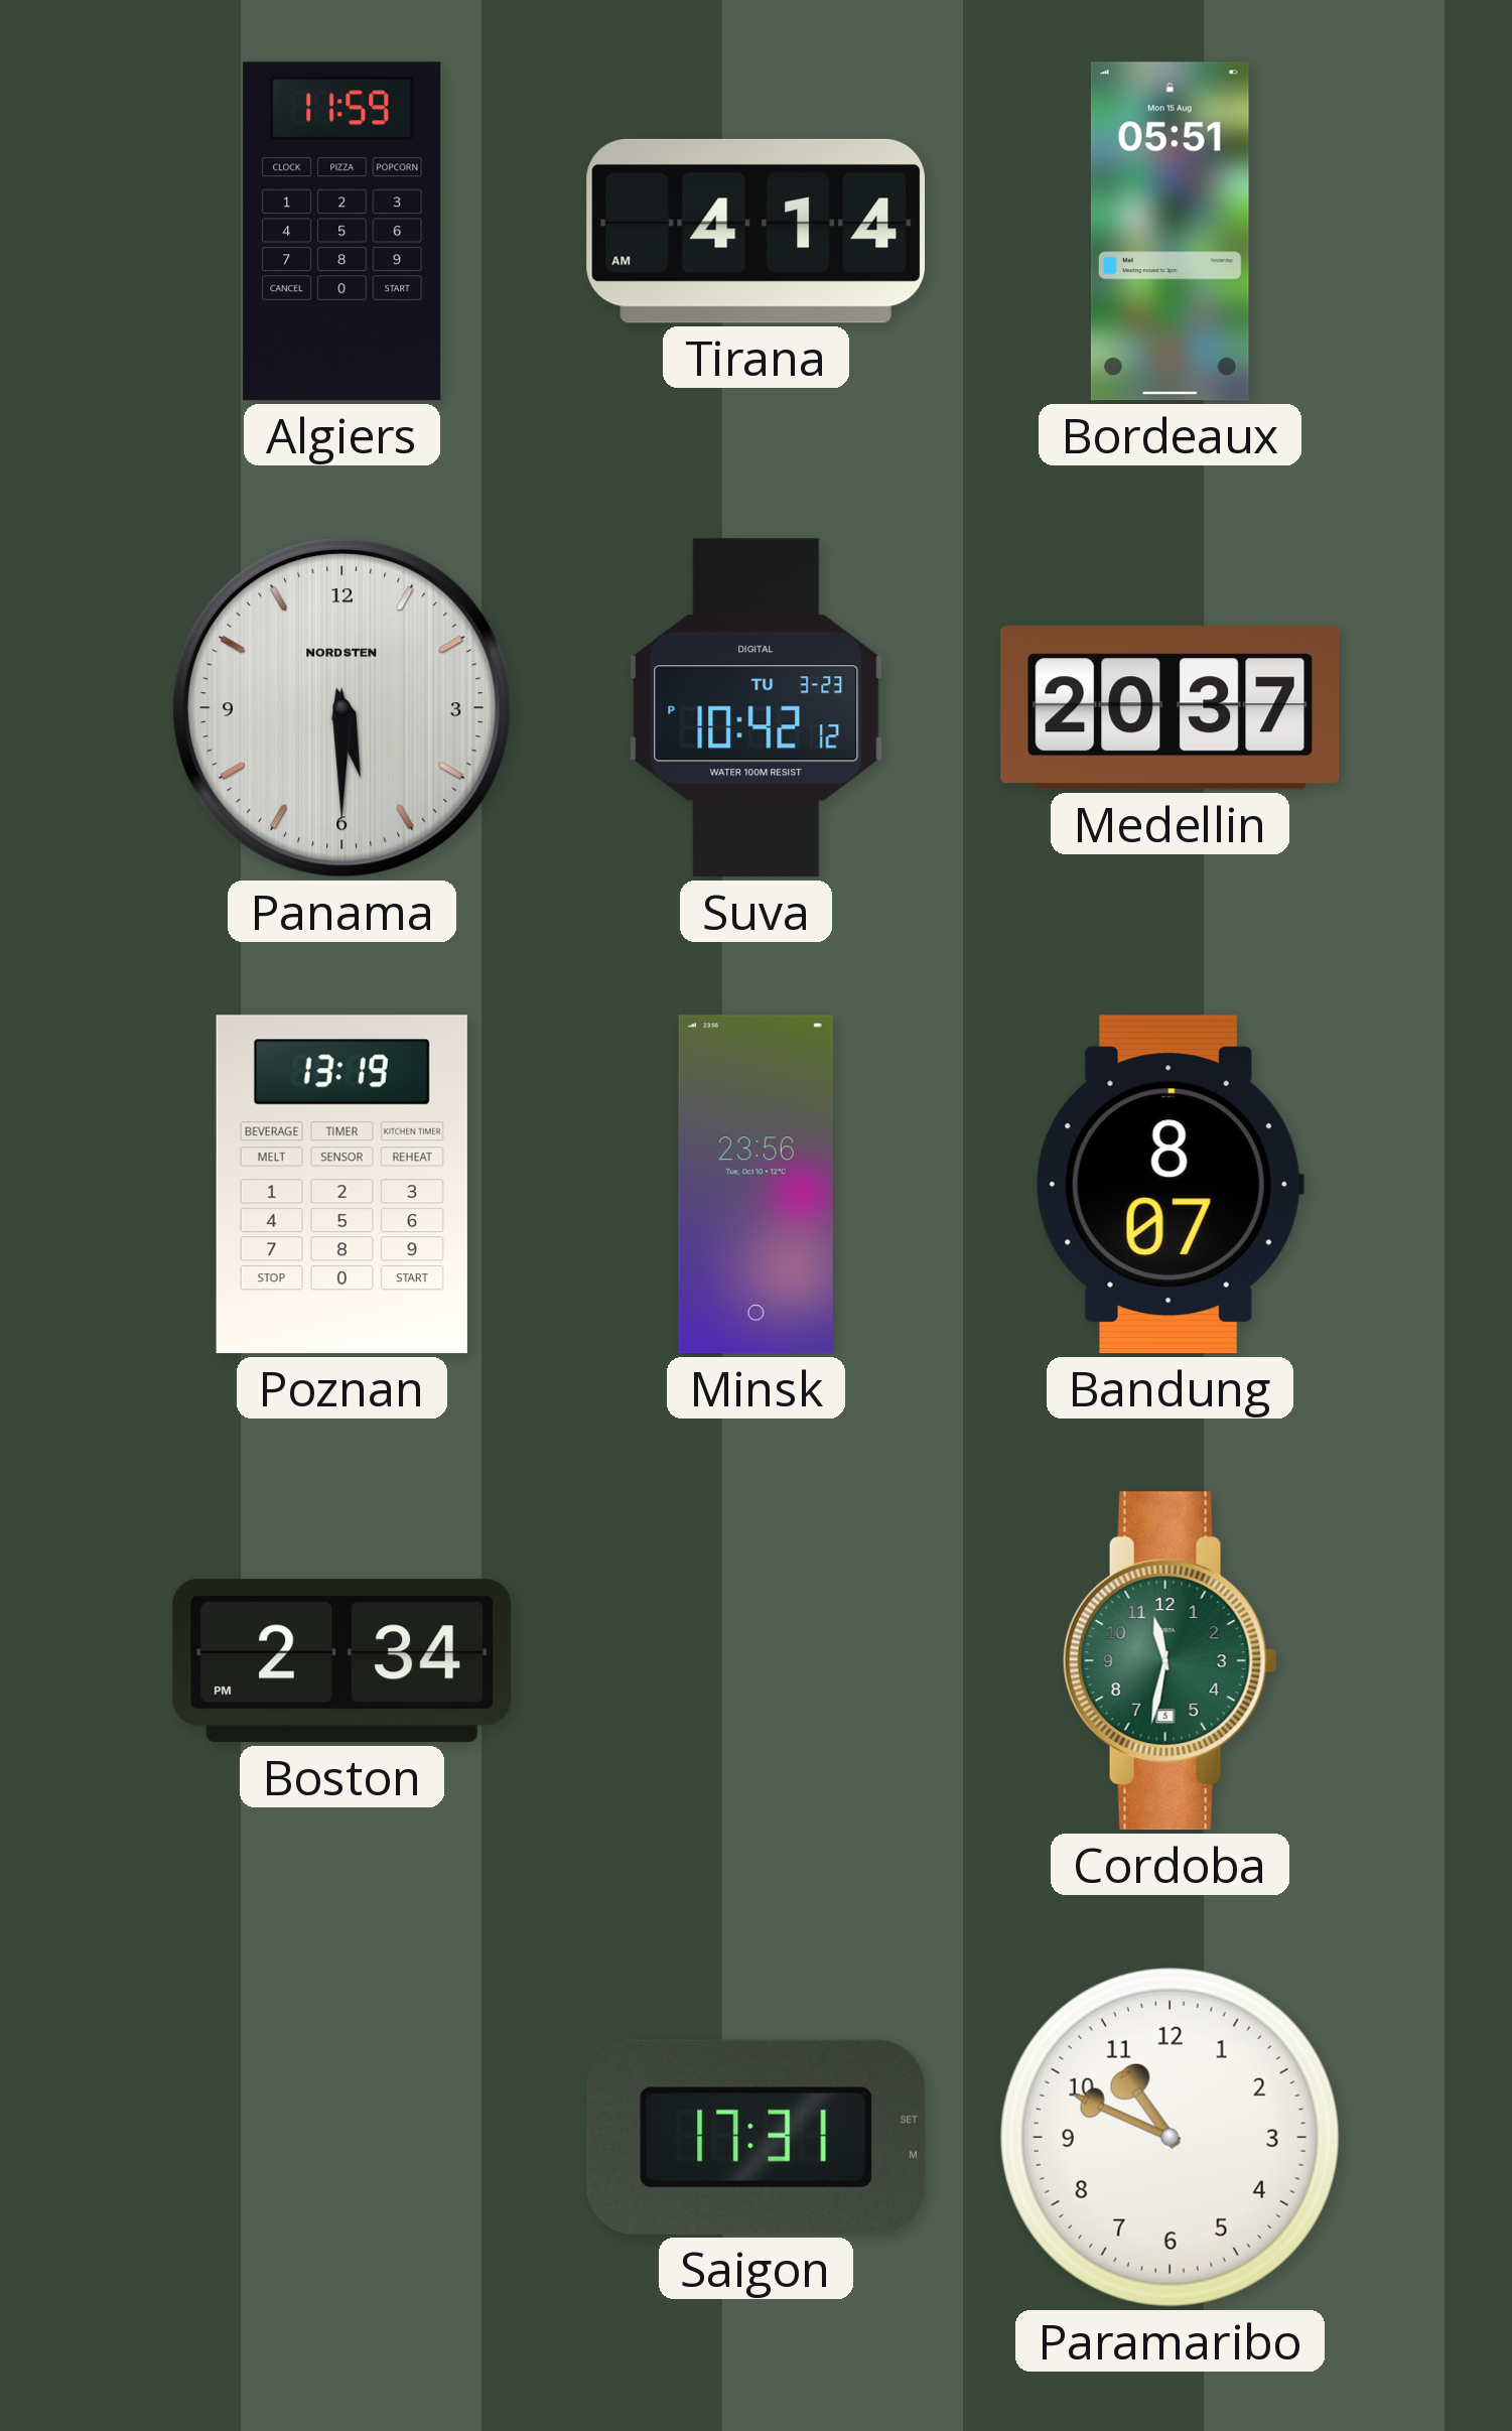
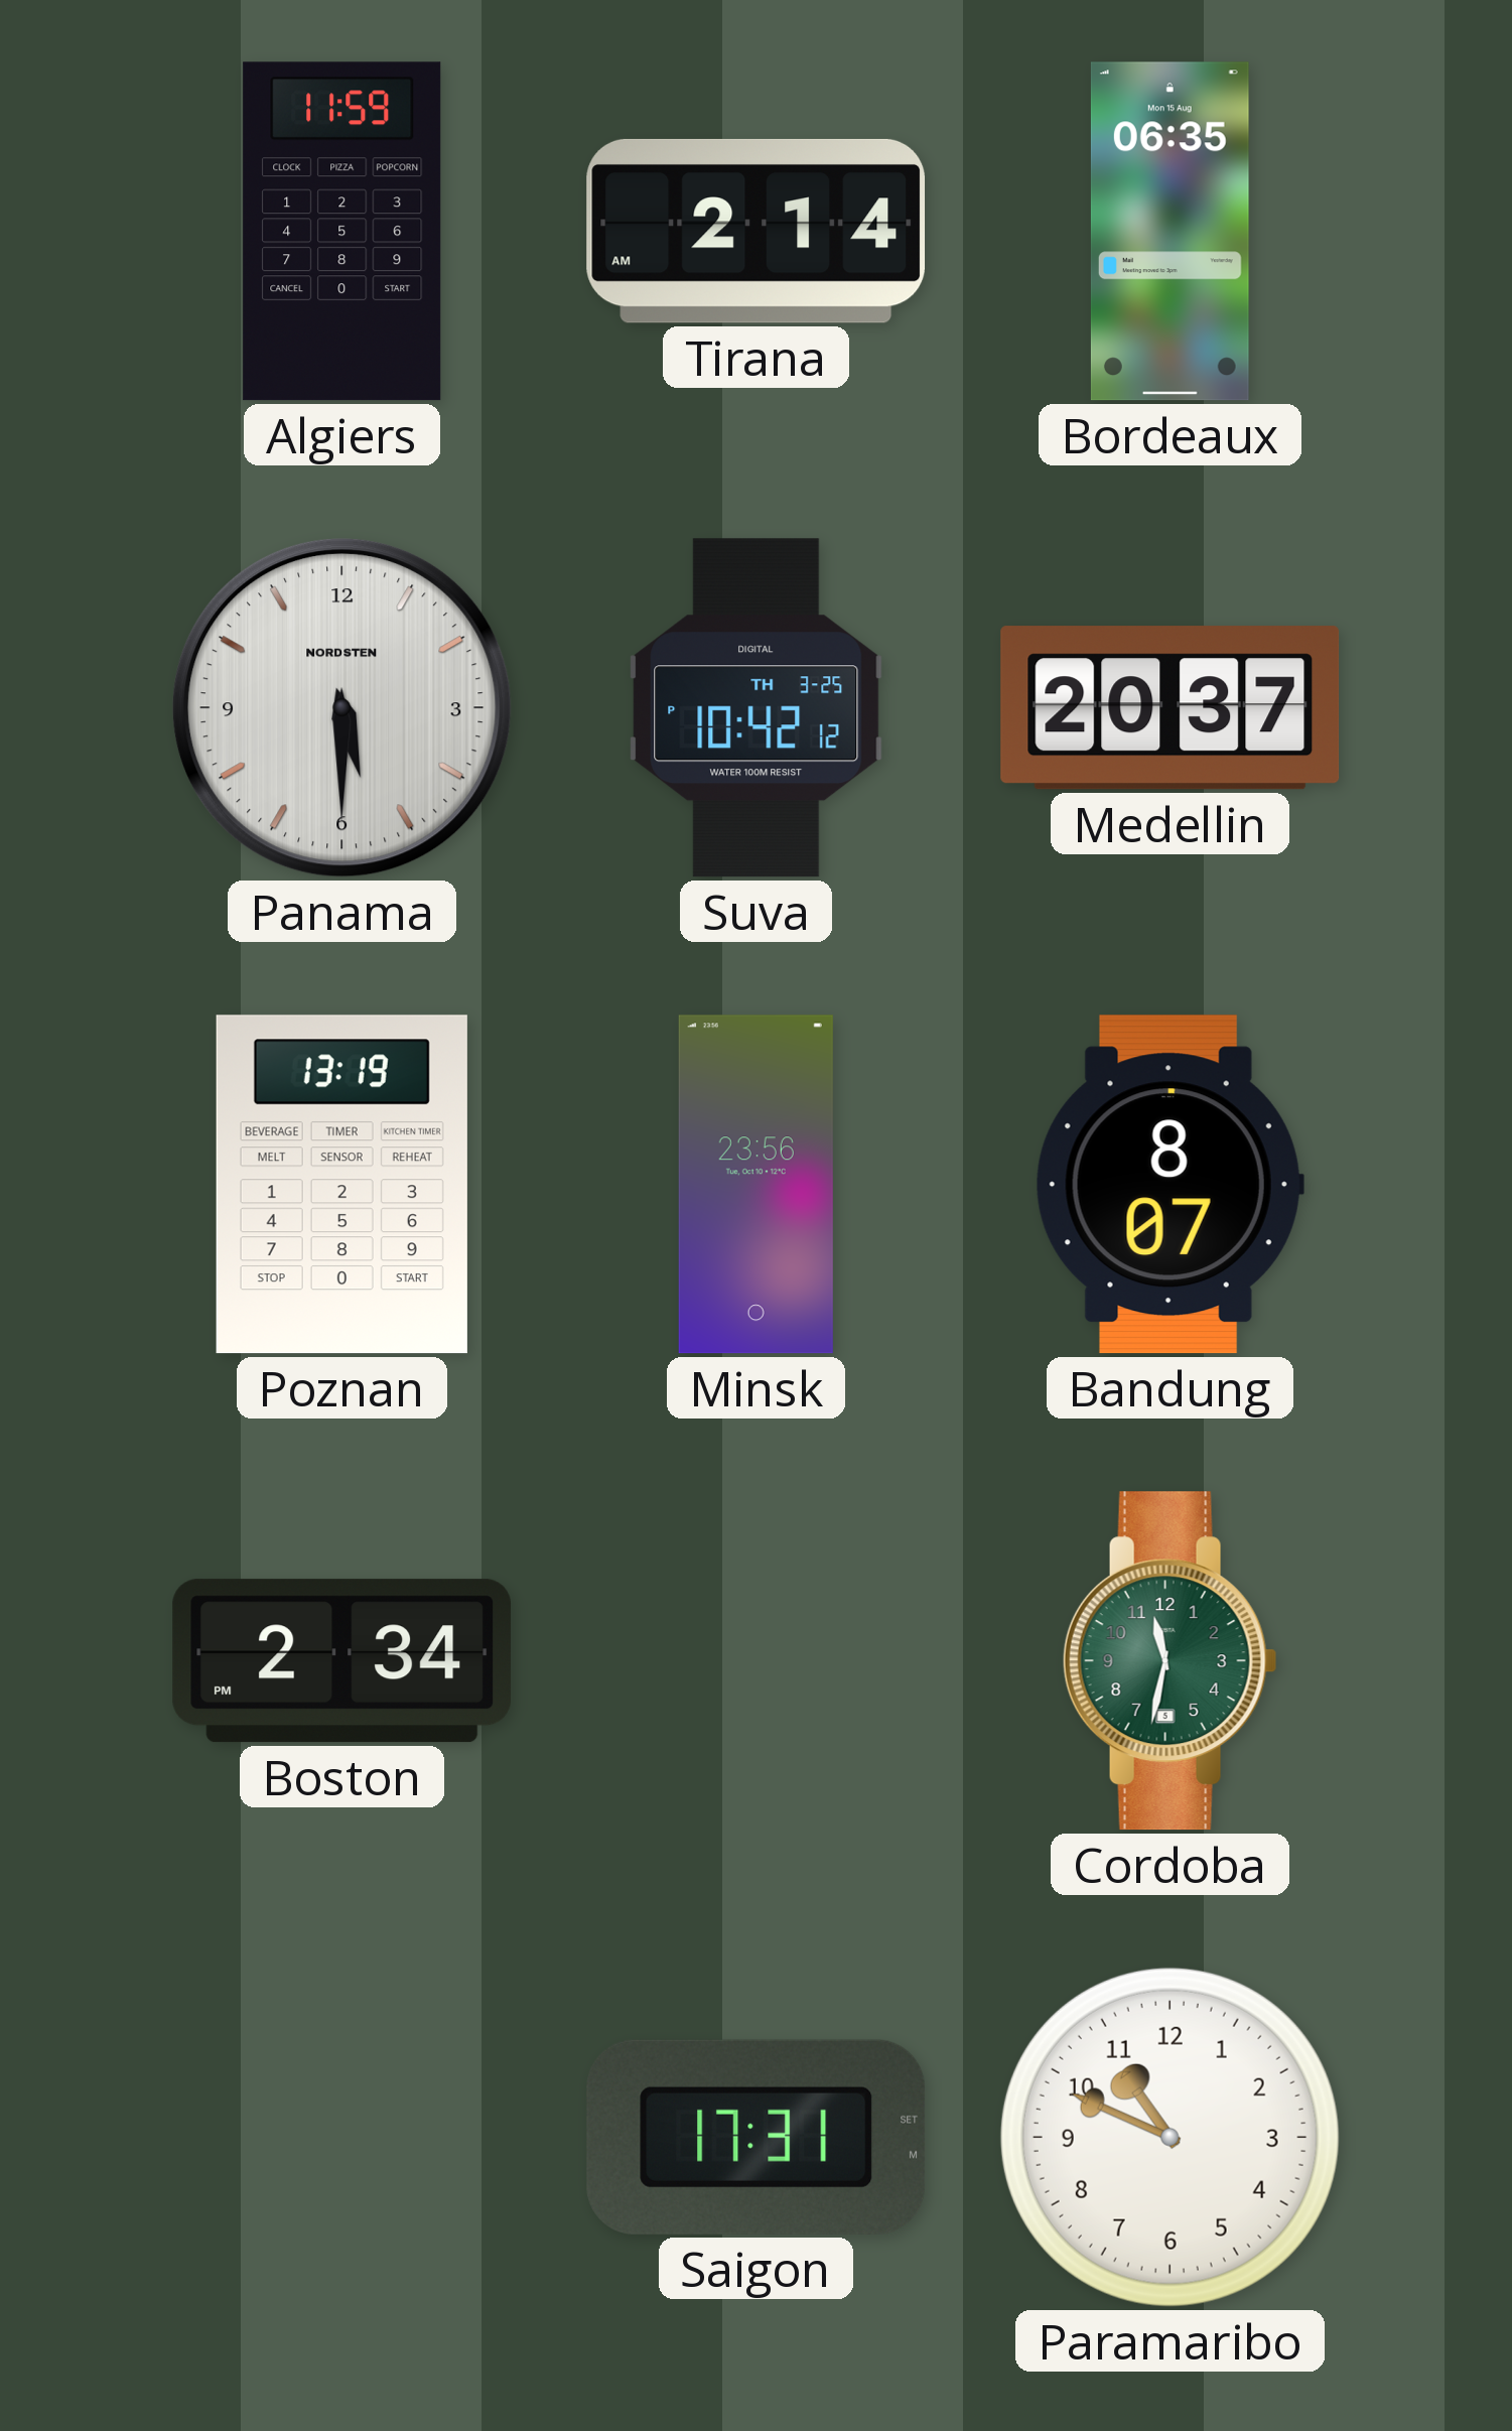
Tirana: 4:14 -> 2:14 (757, 231)
Bordeaux: 05:51 -> 06:35 (1170, 232)
Suva date: TU 3-23 -> TH 3-25 (757, 708)
